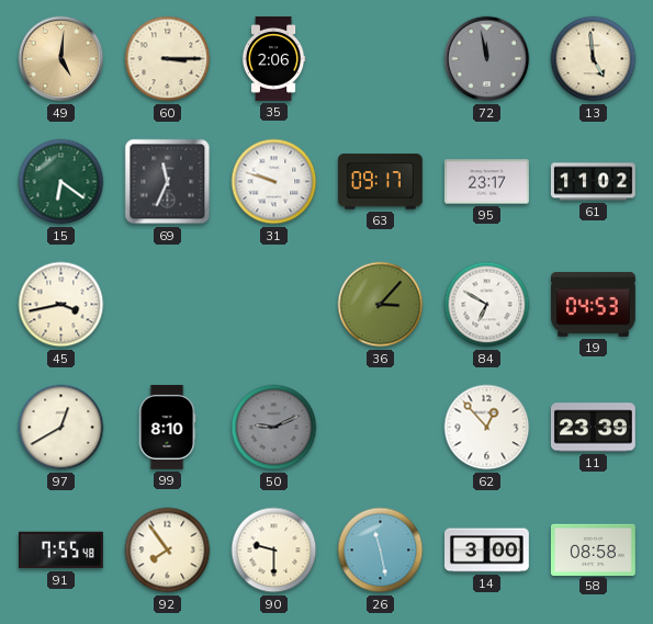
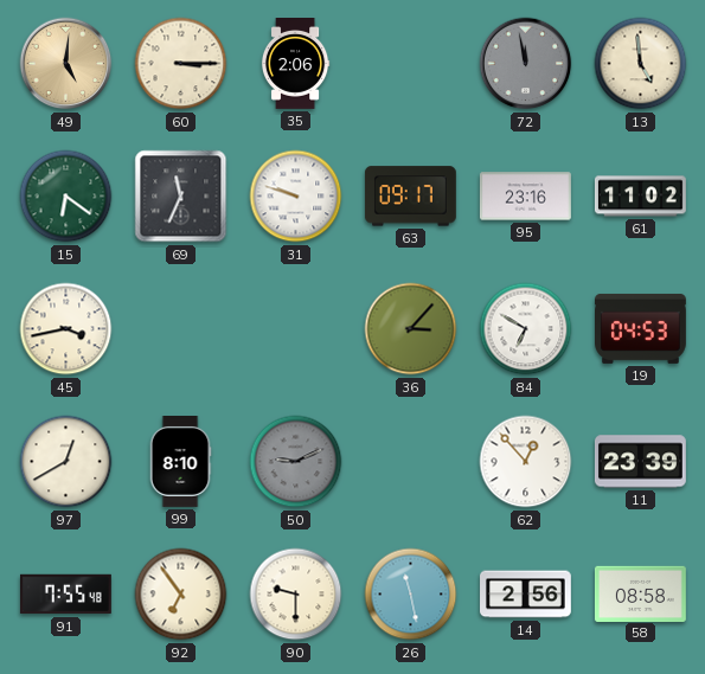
95: 23:17 -> 23:16 (525, 197)
92: 7:54 -> 6:54 (181, 595)
14: 3:00 -> 2:56 (526, 595)
